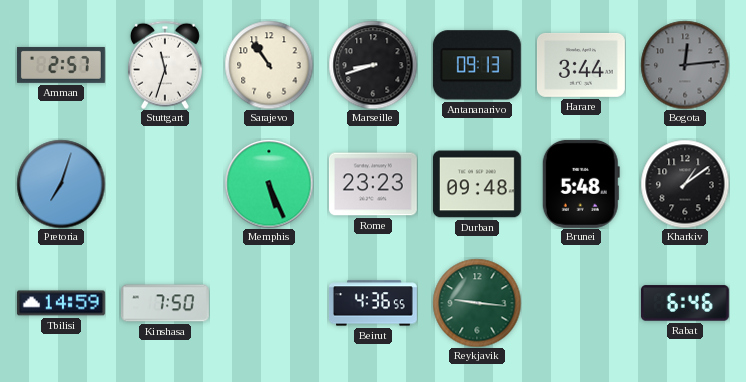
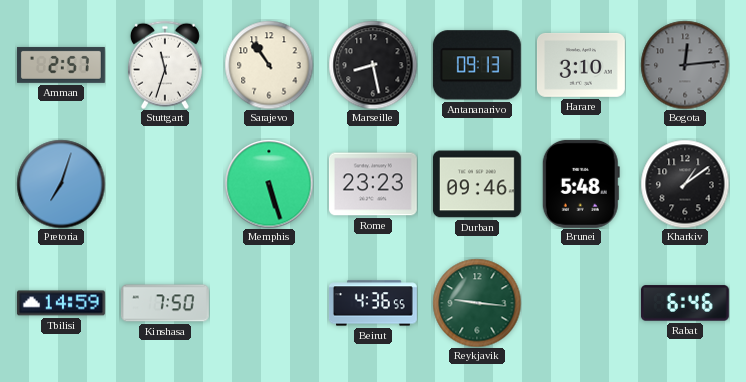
Marseille: 8:42 -> 8:28 (373, 65)
Harare: 3:44 -> 3:10 (581, 65)
Memphis: 5:26 -> 5:27 (269, 184)
Durban: 09:48 -> 09:46 (477, 184)
